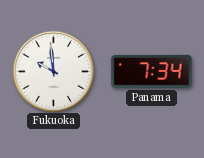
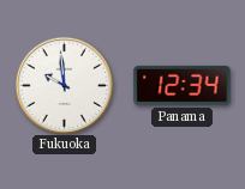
Panama: 7:34 -> 12:34 (183, 85)
